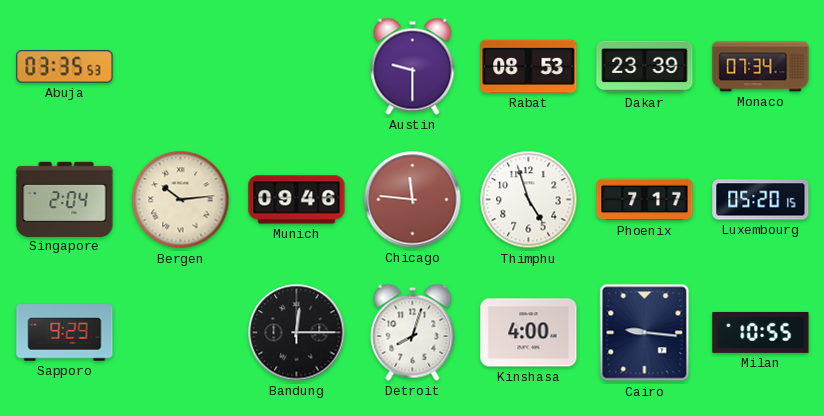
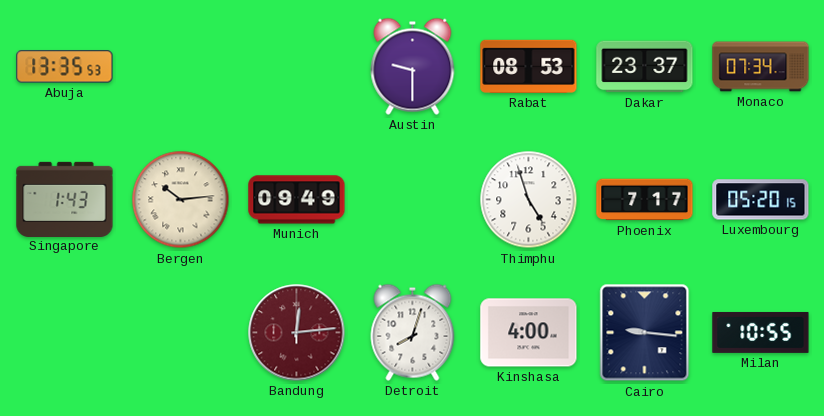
Abuja: 03:35 -> 13:35 (65, 67)
Dakar: 23:39 -> 23:37 (645, 67)
Singapore: 2:04 -> 1:43 (65, 199)
Munich: 09:46 -> 09:49 (297, 200)
Chicago: 11:46 -> none (413, 200)
Sapporo: 9:29 -> none (65, 333)
Bandung: 12:15 -> 12:14 (297, 333)
Bandung dial: black -> burgundy (297, 333)
